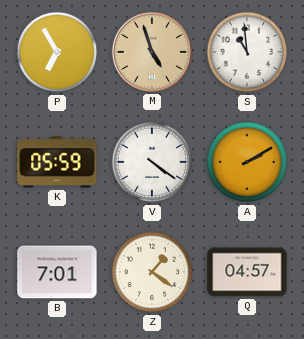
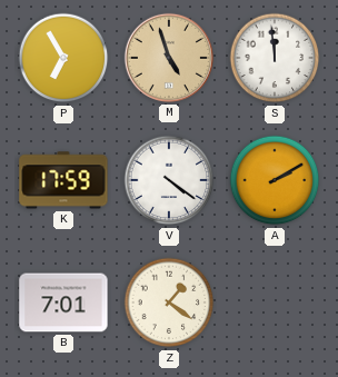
S: 10:59 -> 11:59 (275, 58)
K: 05:59 -> 17:59 (63, 180)
Q: 04:57 -> none (247, 272)
